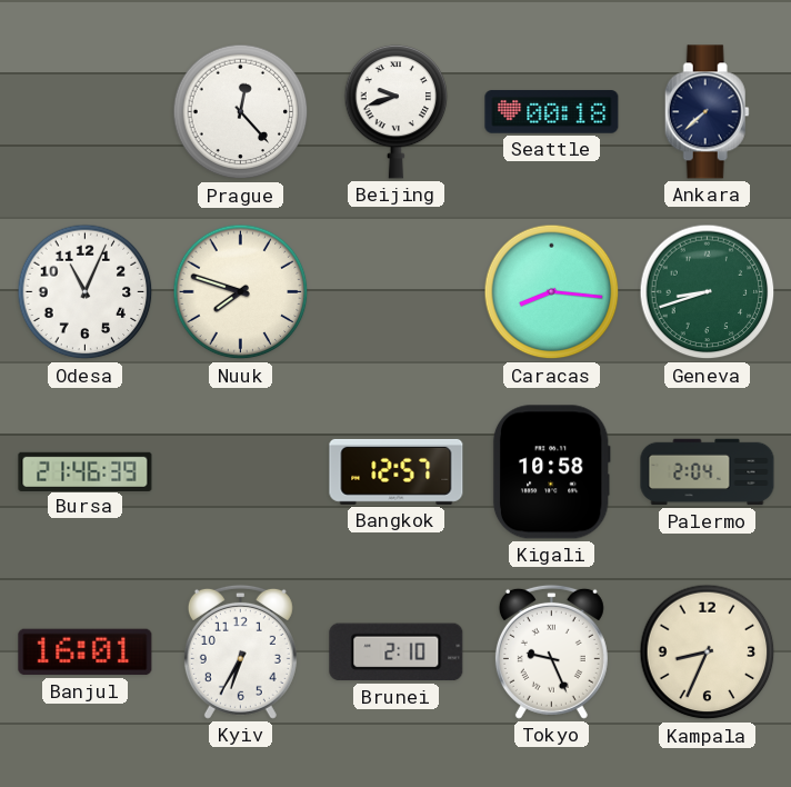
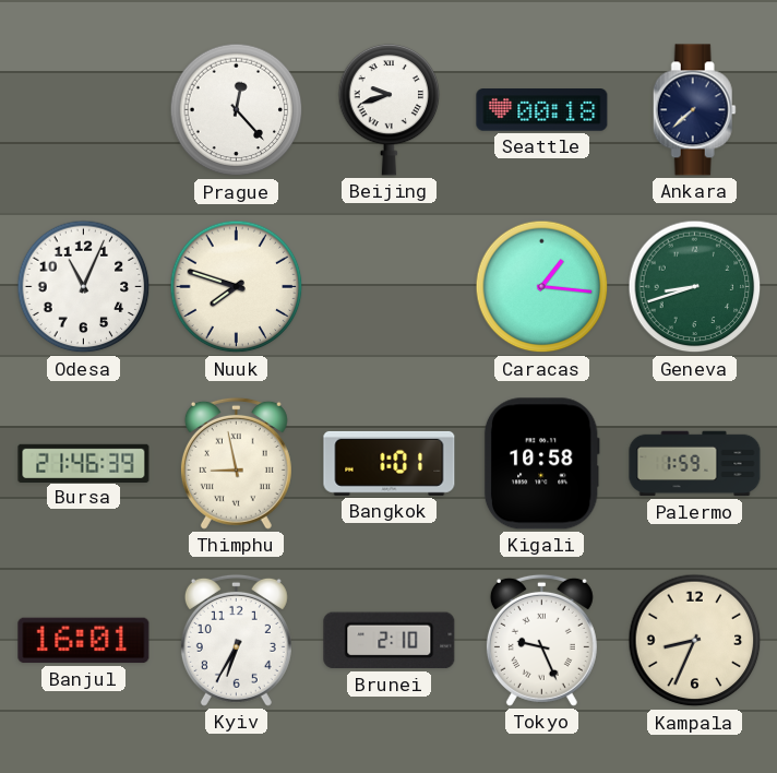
Caracas: 8:16 -> 1:16 (542, 287)
Thimphu: none -> 8:58 (236, 463)
Bangkok: 12:57 -> 1:01 (390, 463)
Palermo: 2:04 -> 1:59 (695, 464)
